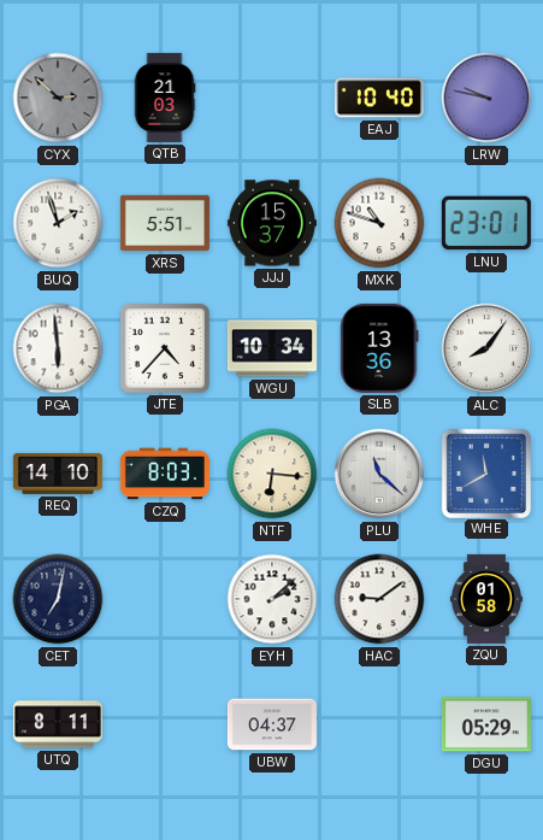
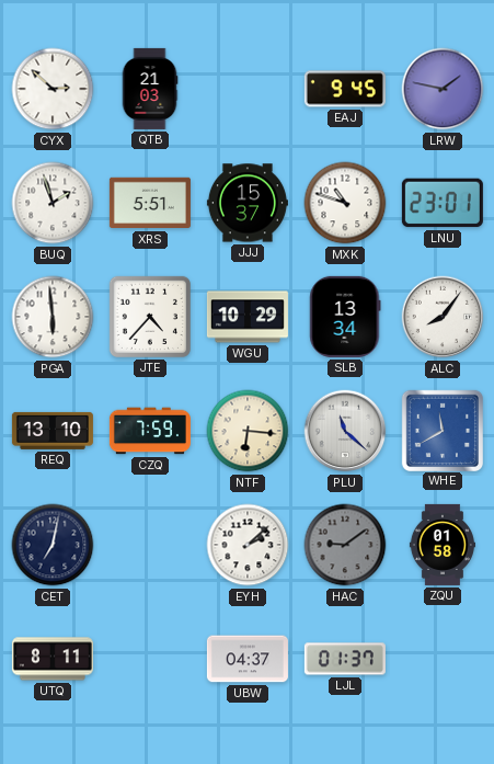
CYX dial: grey -> white (53, 89)
EAJ: 10:40 -> 9:45 (345, 89)
LRW: 9:47 -> 1:47 (443, 89)
WGU: 10:34 -> 10:29 (248, 317)
SLB: 13:36 -> 13:34 (345, 317)
REQ: 14:10 -> 13:10 (53, 431)
CZQ: 8:03 -> 7:59 (150, 431)
HAC dial: white -> grey (345, 545)
LJL: none -> 01:37 (345, 659)
DGU: 05:29 -> none (486, 724)
